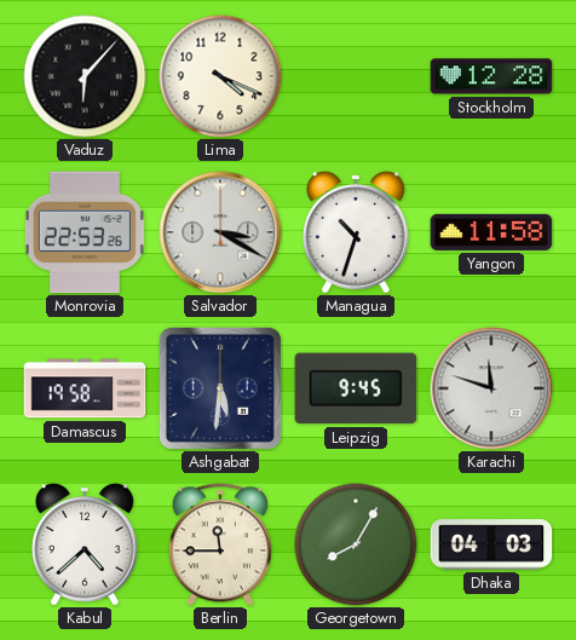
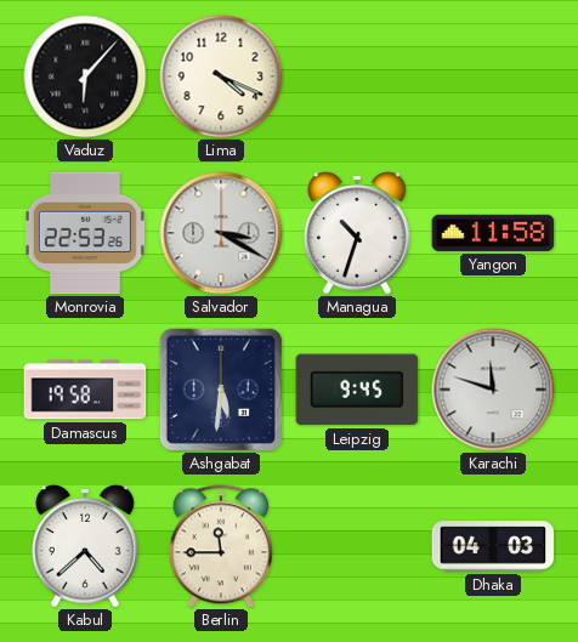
Stockholm: 12:28 -> none (491, 76)
Georgetown: 8:05 -> none (356, 544)
